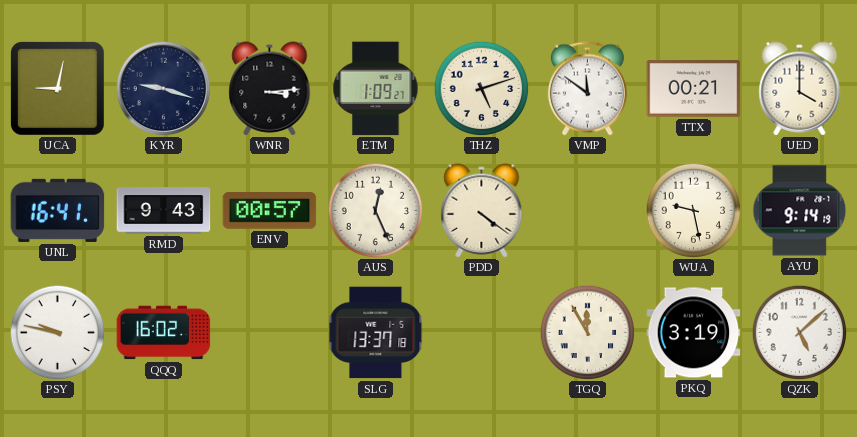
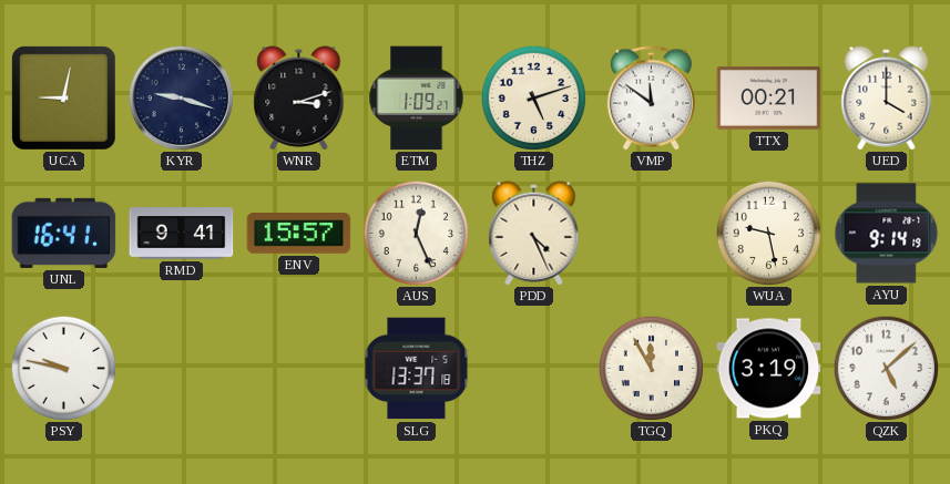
WNR: 3:14 -> 3:12 (299, 99)
RMD: 9:43 -> 9:41 (182, 234)
ENV: 00:57 -> 15:57 (299, 234)
PDD: 4:21 -> 4:26 (534, 234)
QQQ: 16:02 -> none (164, 333)
